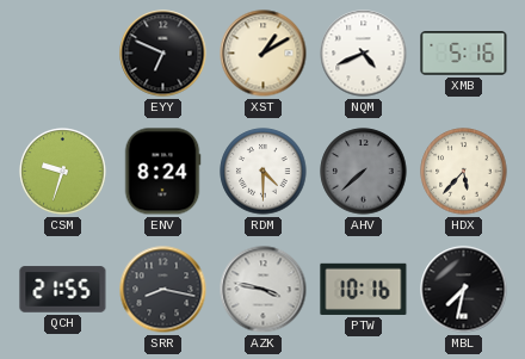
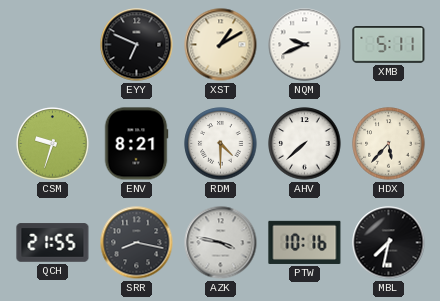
NQM: 4:41 -> 9:41 (305, 45)
XMB: 5:16 -> 5:11 (389, 45)
ENV: 8:24 -> 8:21 (136, 144)
AHV dial: grey -> white (305, 144)
